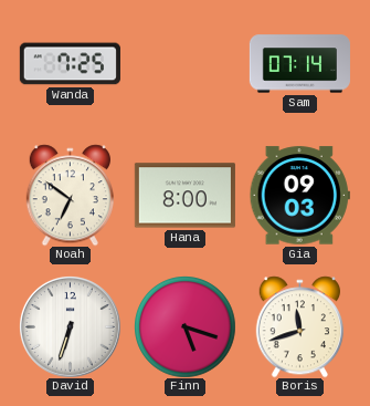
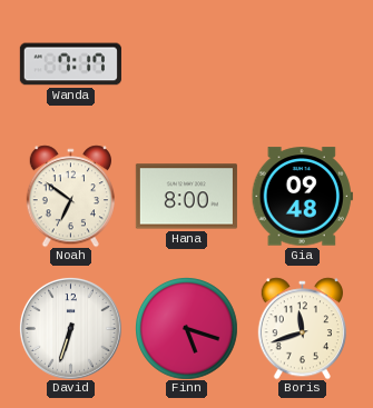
Wanda: 7:25 -> 7:17 (70, 64)
Sam: 07:14 -> none (299, 64)
Gia: 09:03 -> 09:48 (302, 197)
